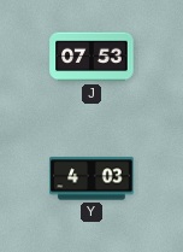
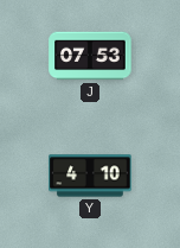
Y: 4:03 -> 4:10 (90, 176)
